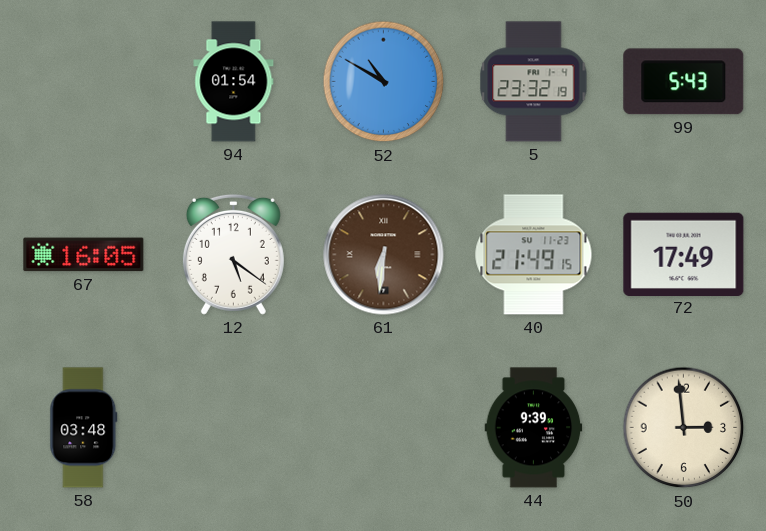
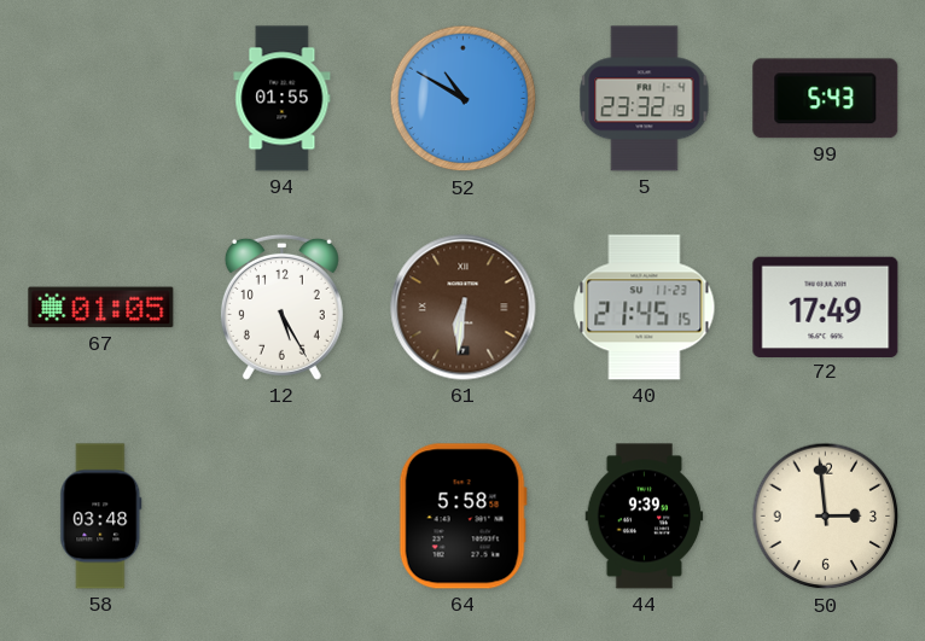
94: 01:54 -> 01:55 (283, 99)
67: 16:05 -> 01:05 (101, 308)
12: 5:21 -> 5:25 (281, 307)
40: 21:49 -> 21:45 (645, 308)
64: none -> 5:58 (463, 517)
